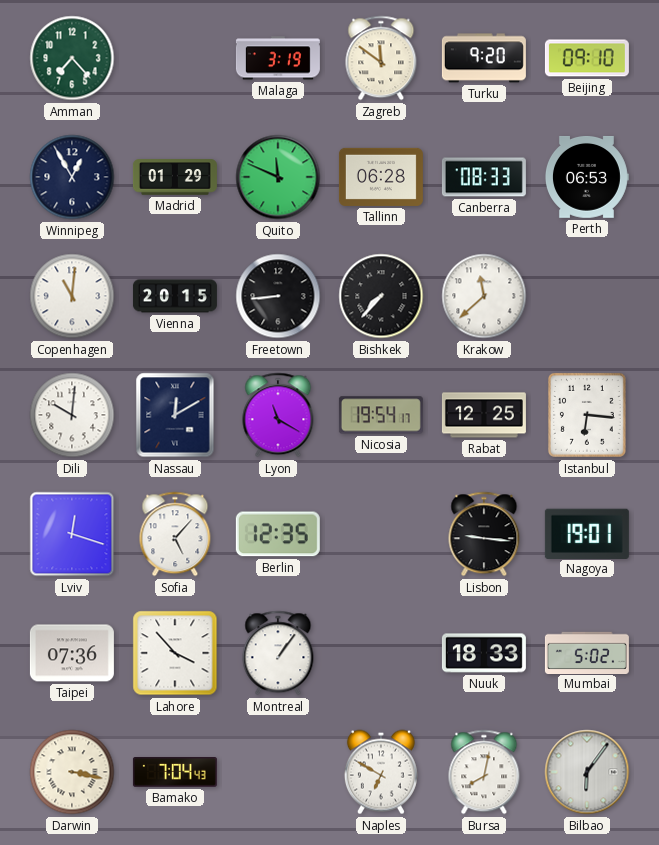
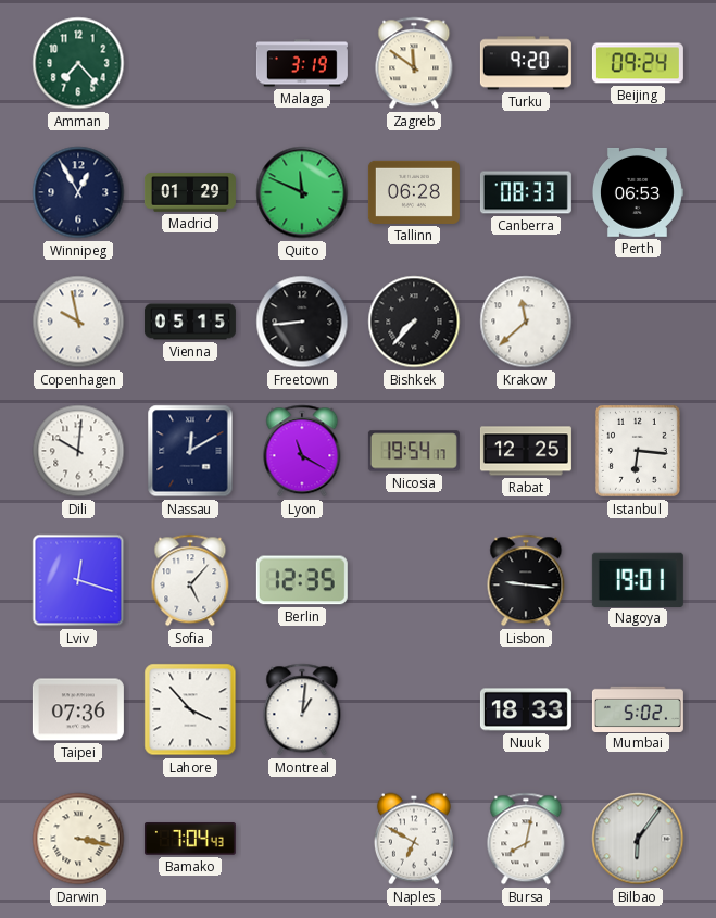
Beijing: 09:10 -> 09:24 (638, 63)
Copenhagen: 11:01 -> 9:58 (78, 322)
Vienna: 20:15 -> 05:15 (190, 322)
Montreal: 1:06 -> 1:01 (302, 709)
